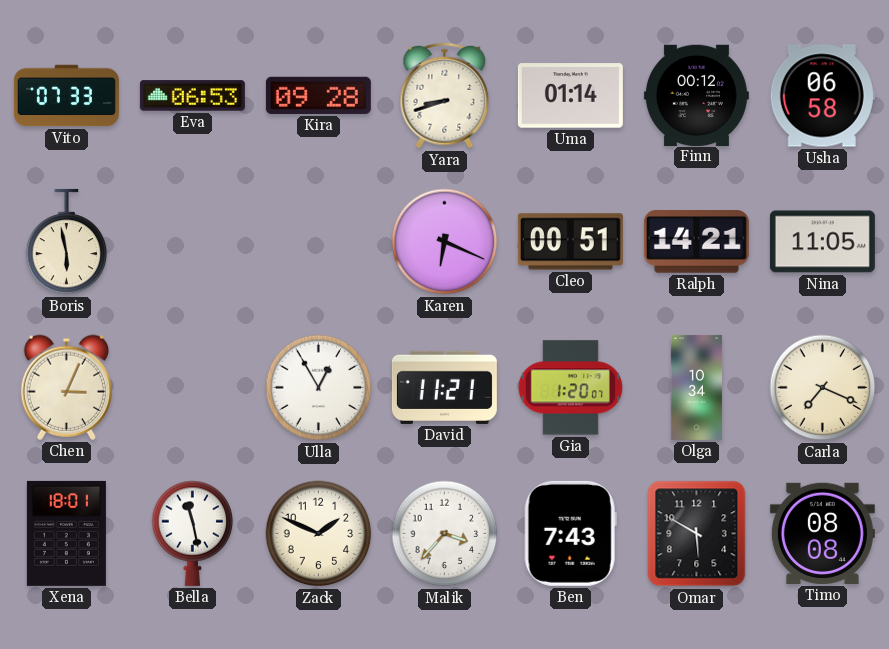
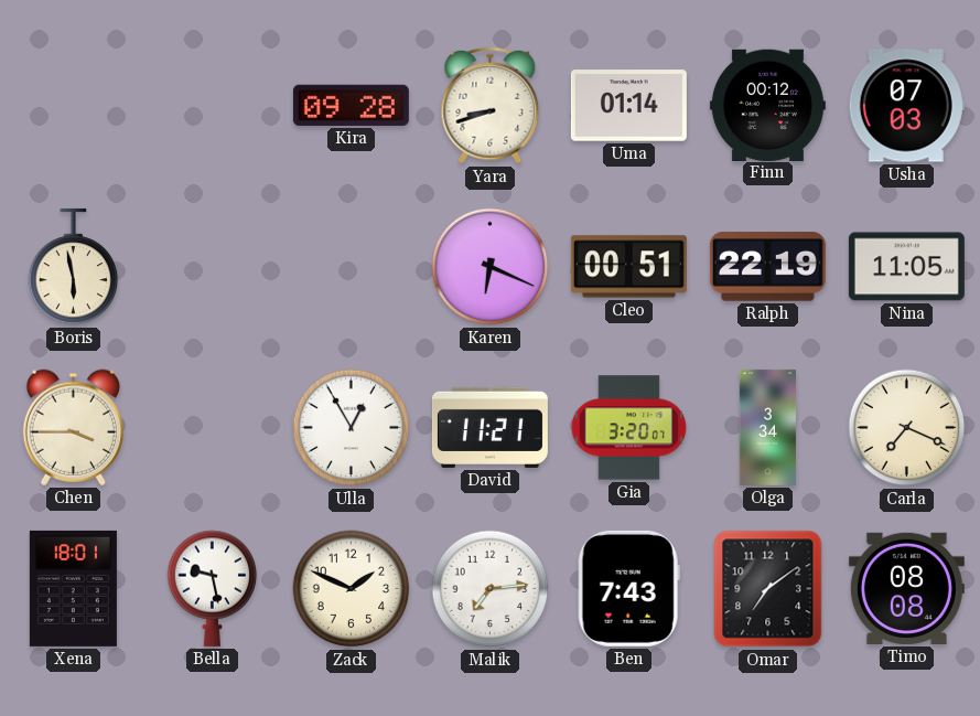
Vito: 07:33 -> none (66, 96)
Eva: 06:53 -> none (192, 96)
Usha: 06:58 -> 07:03 (906, 106)
Ralph: 14:21 -> 22:19 (767, 267)
Chen: 3:04 -> 3:45 (73, 427)
Gia: 1:20 -> 3:20 (628, 428)
Olga: 10:34 -> 3:34 (767, 427)
Bella: 11:28 -> 9:28 (213, 588)
Malik: 3:37 -> 7:14 (491, 589)
Omar: 5:50 -> 7:09 (768, 589)
